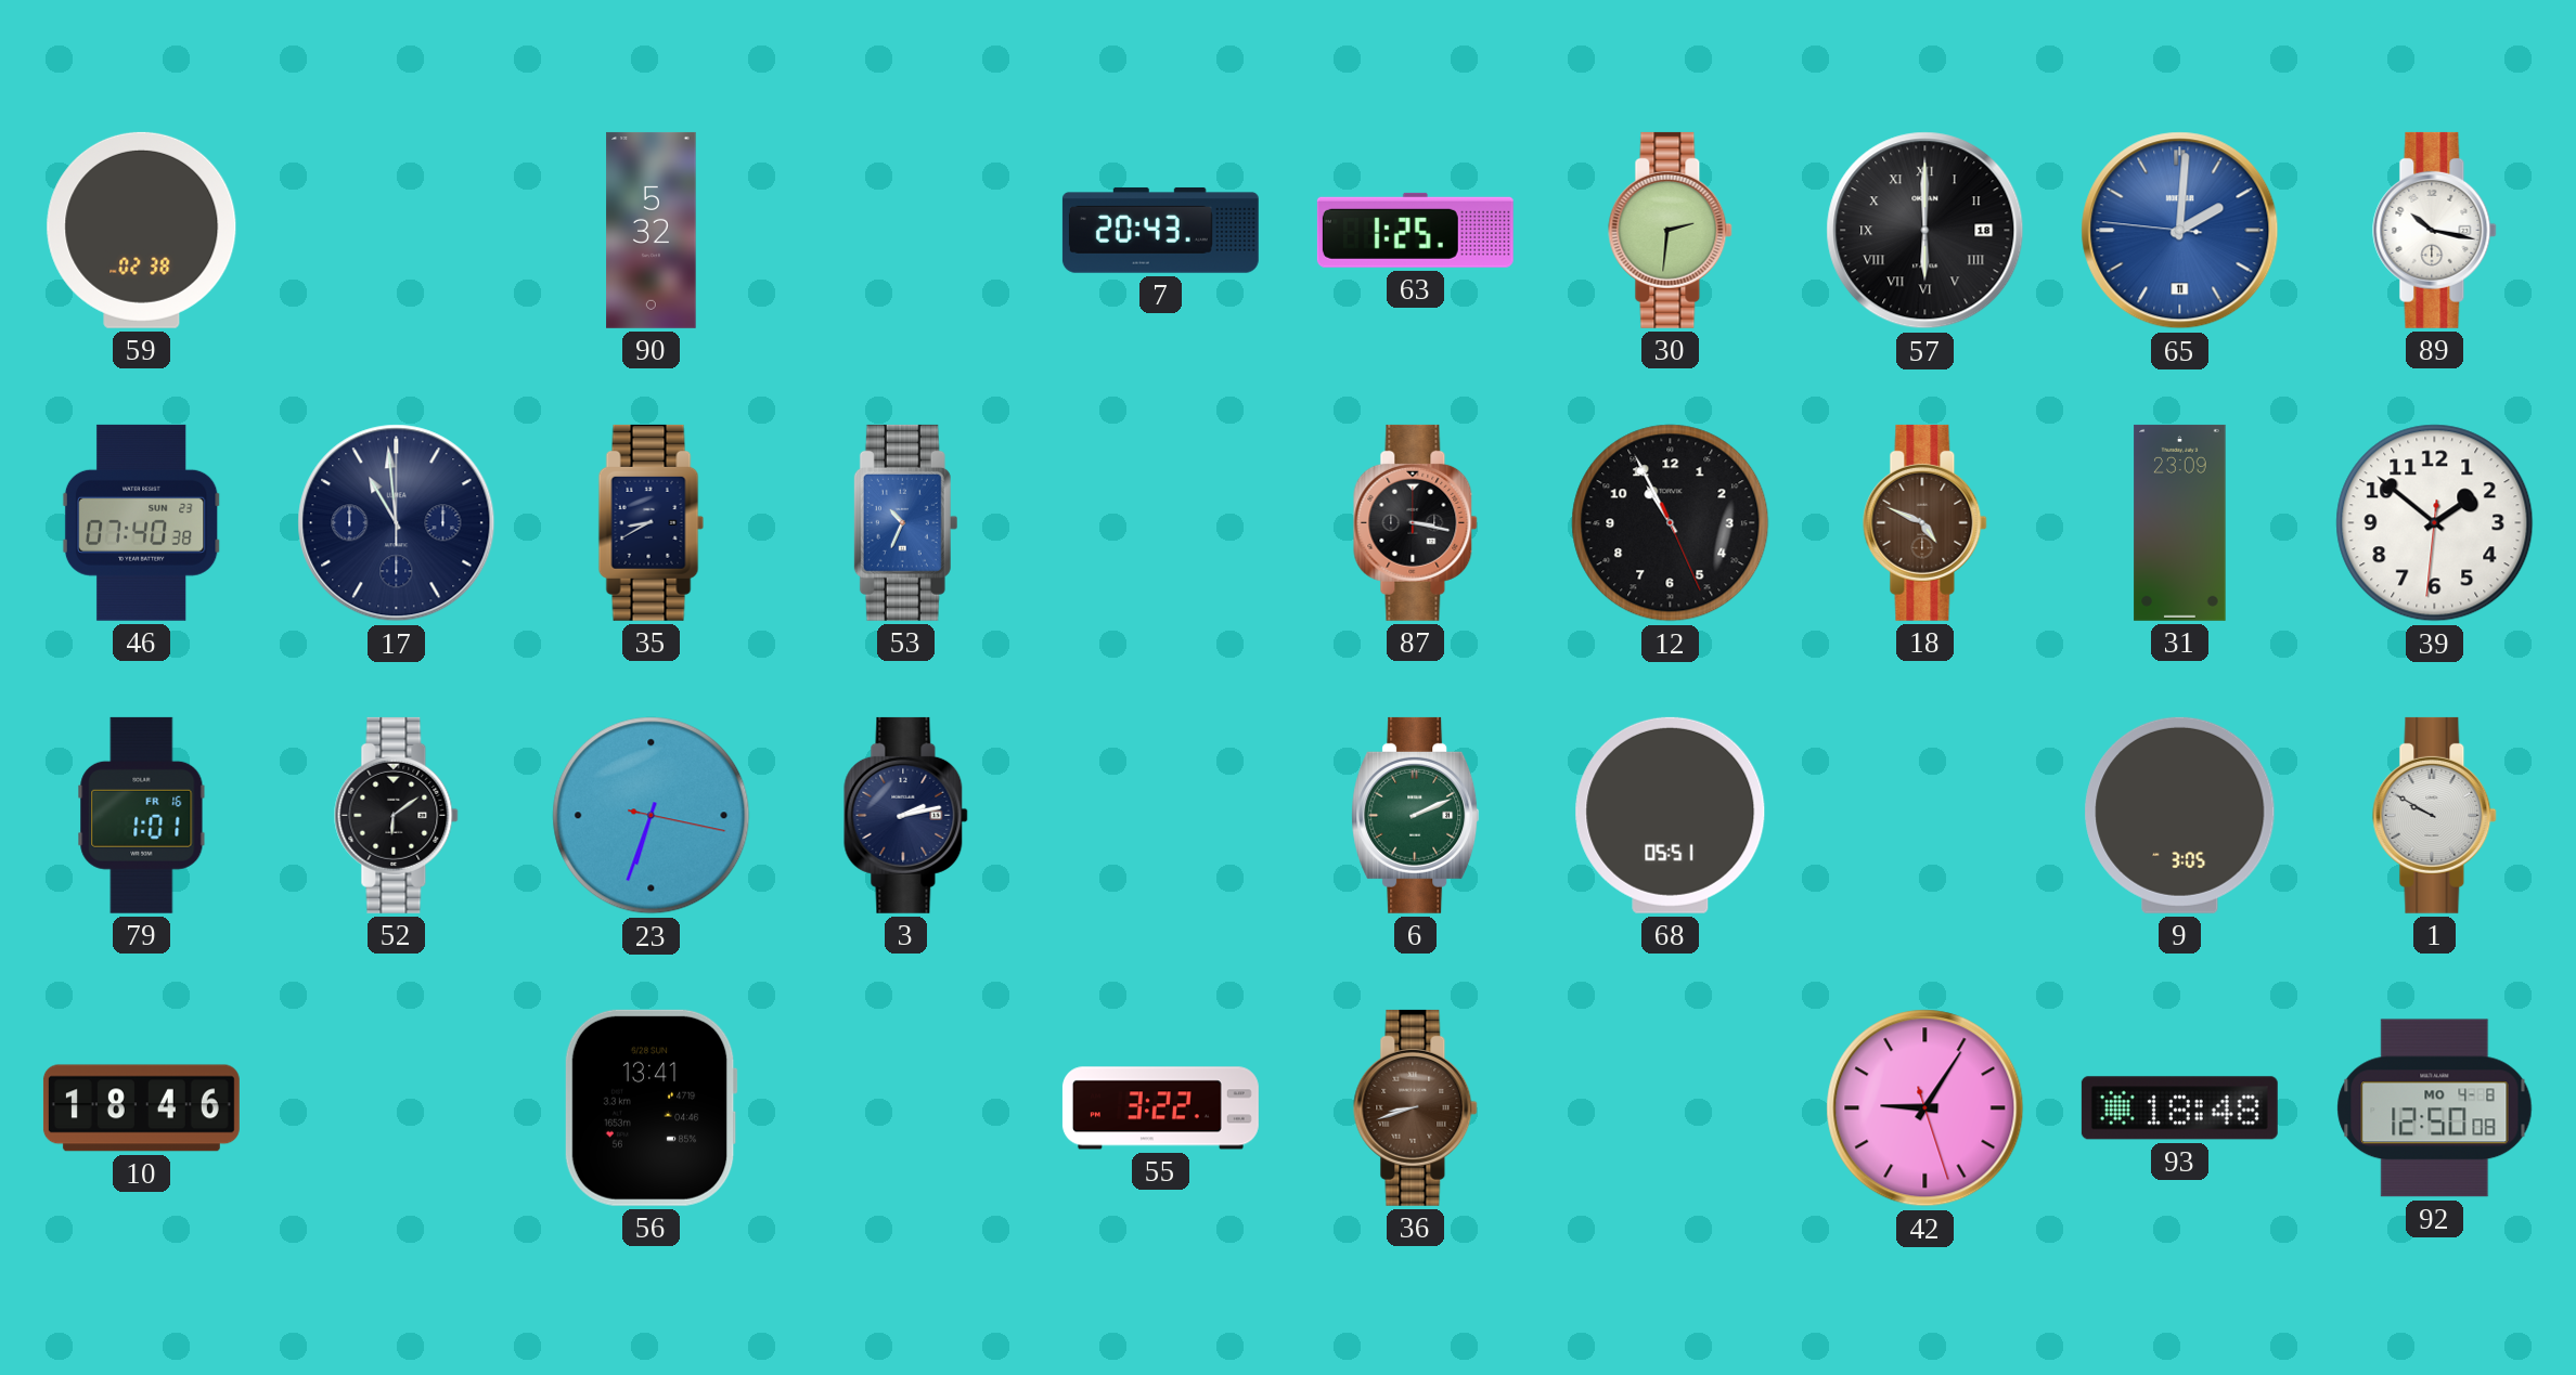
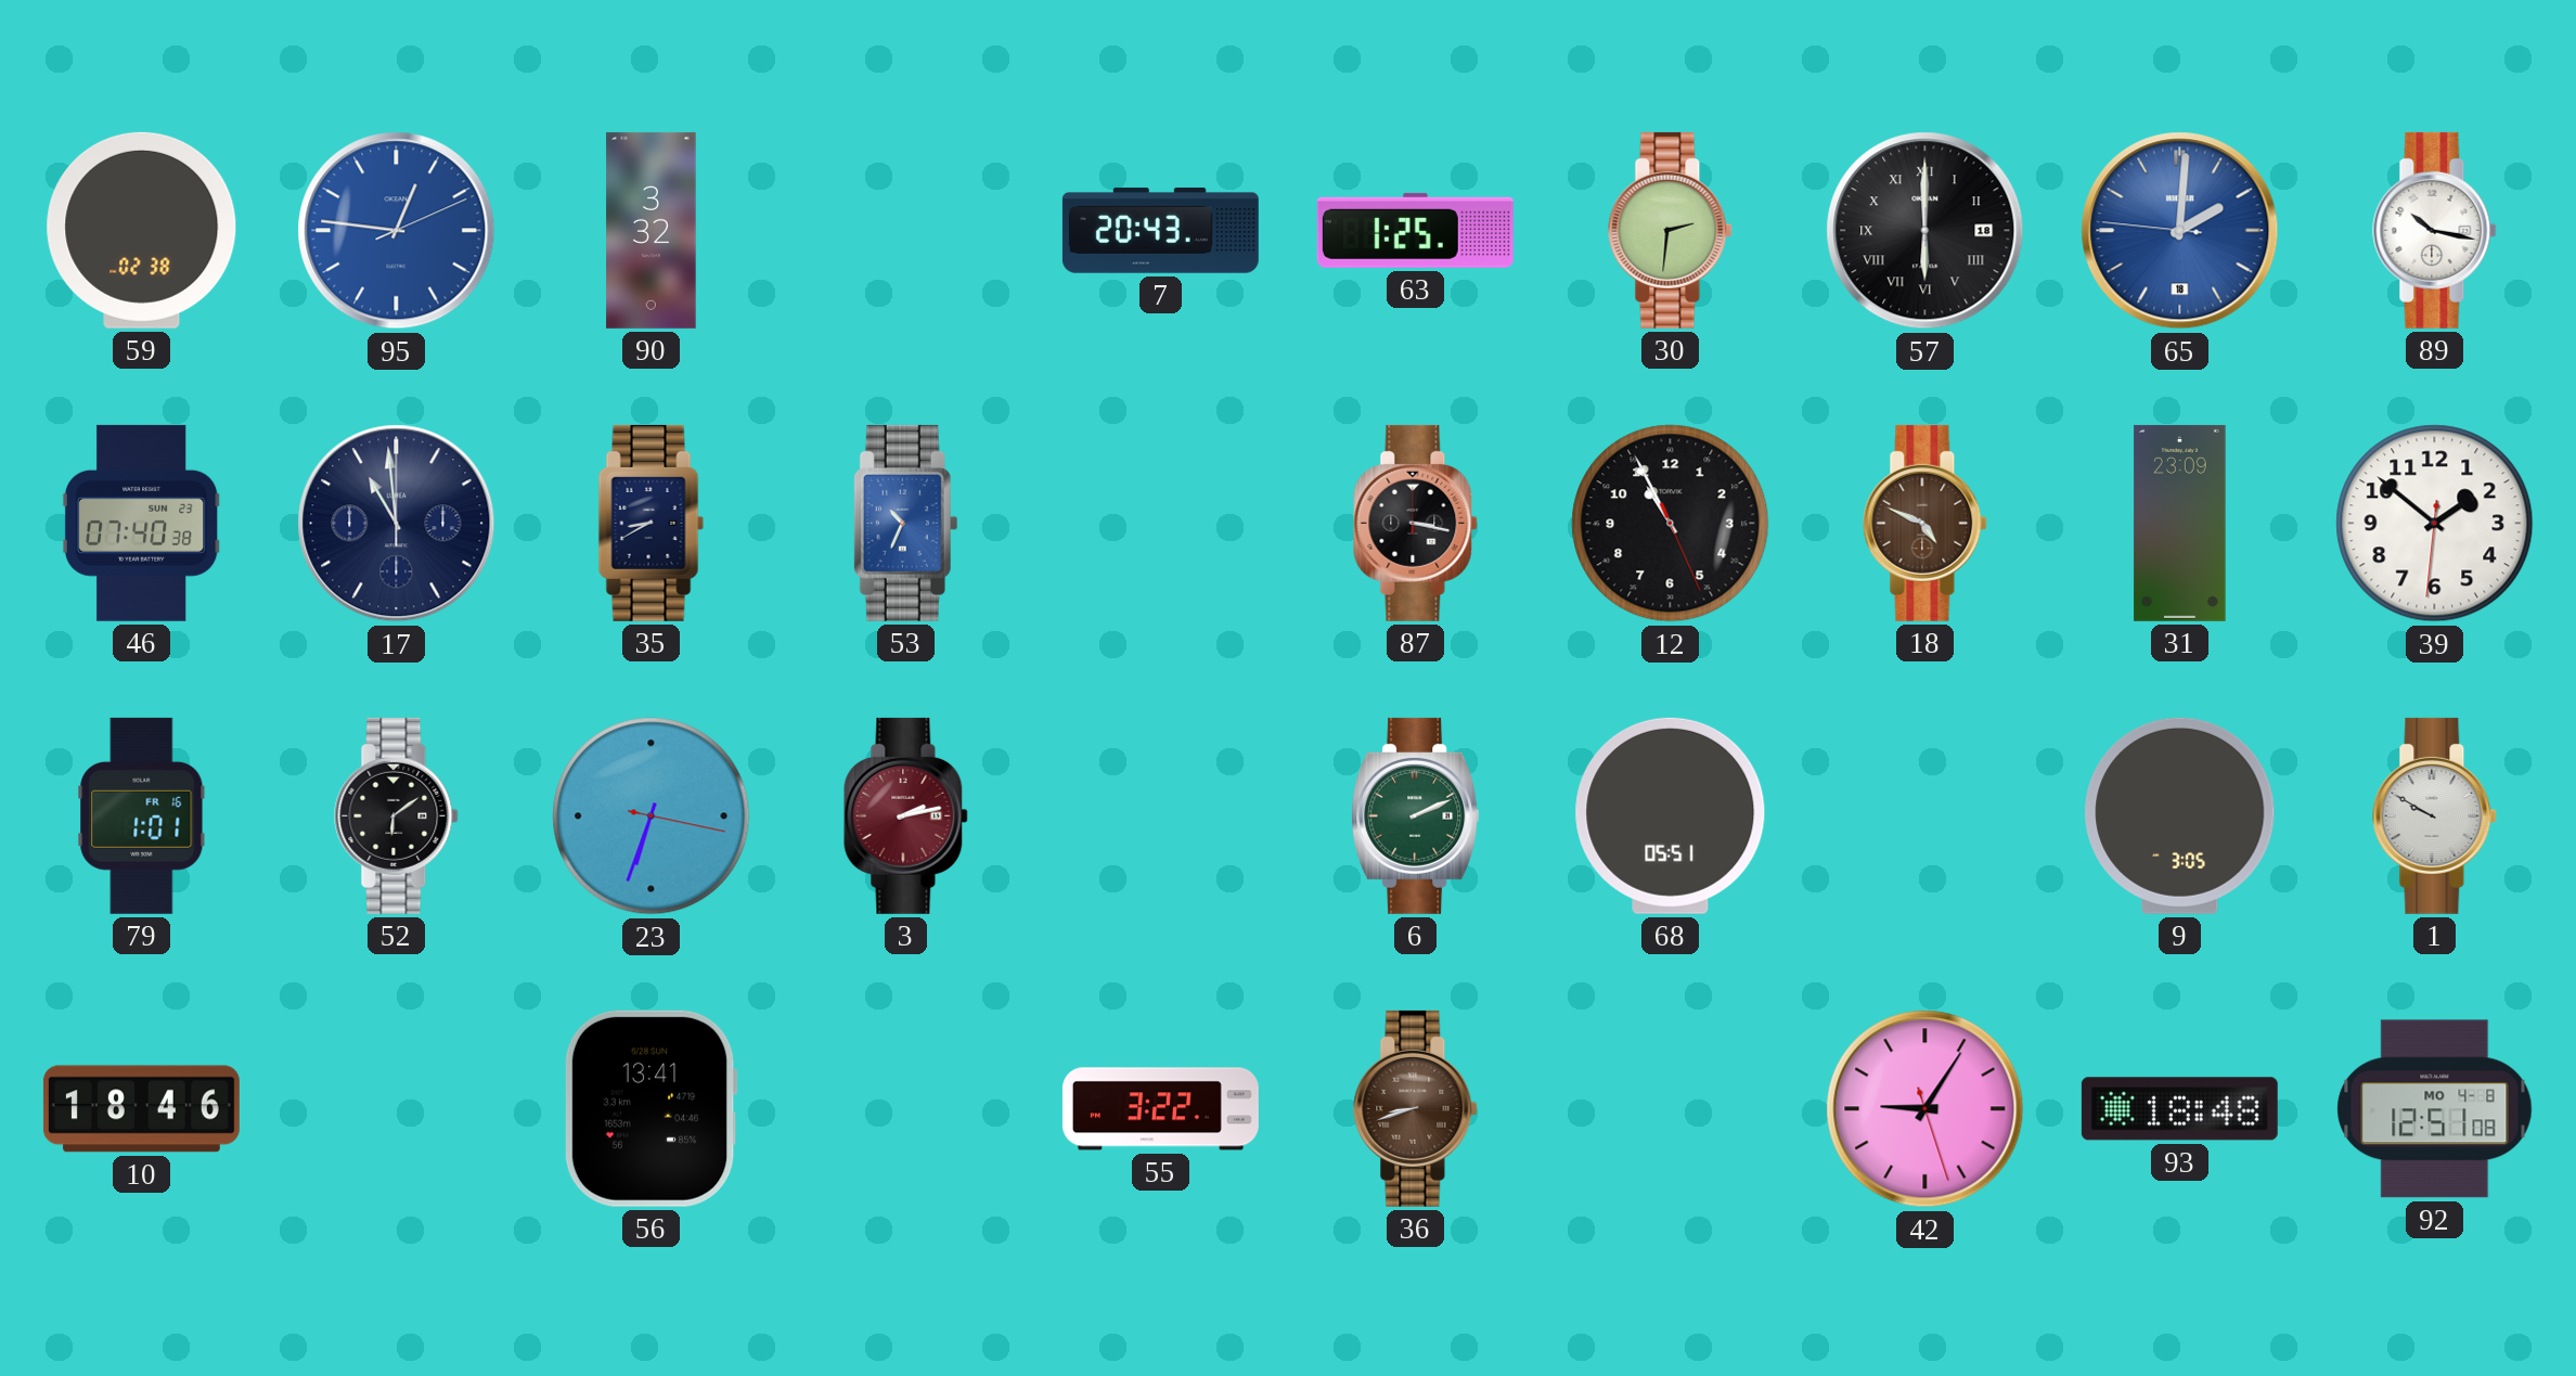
95: none -> 12:46 (397, 231)
90: 5:32 -> 3:32 (652, 230)
65 date: 11 -> 18 (2180, 231)
3 dial: navy -> burgundy (906, 815)
92: 12:50 -> 12:51 (2435, 1109)
